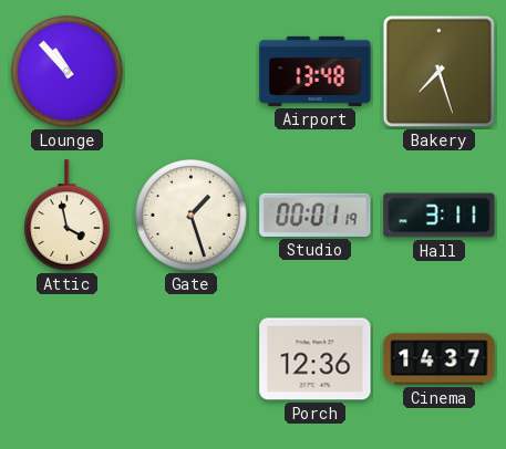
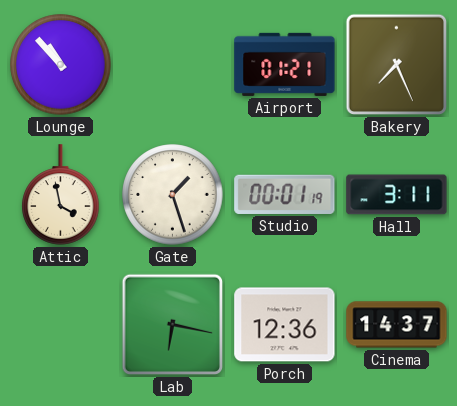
Airport: 13:48 -> 01:21 (285, 64)
Bakery: 7:27 -> 7:26 (397, 65)
Lab: none -> 6:17 (173, 325)
